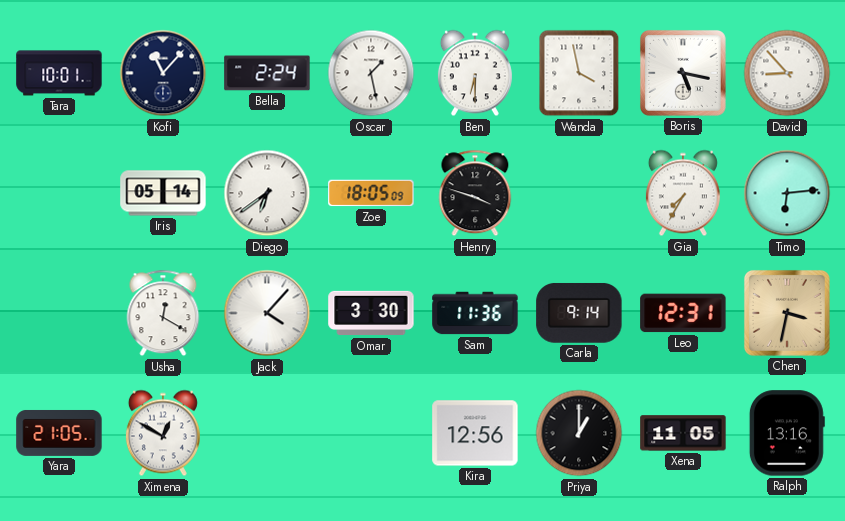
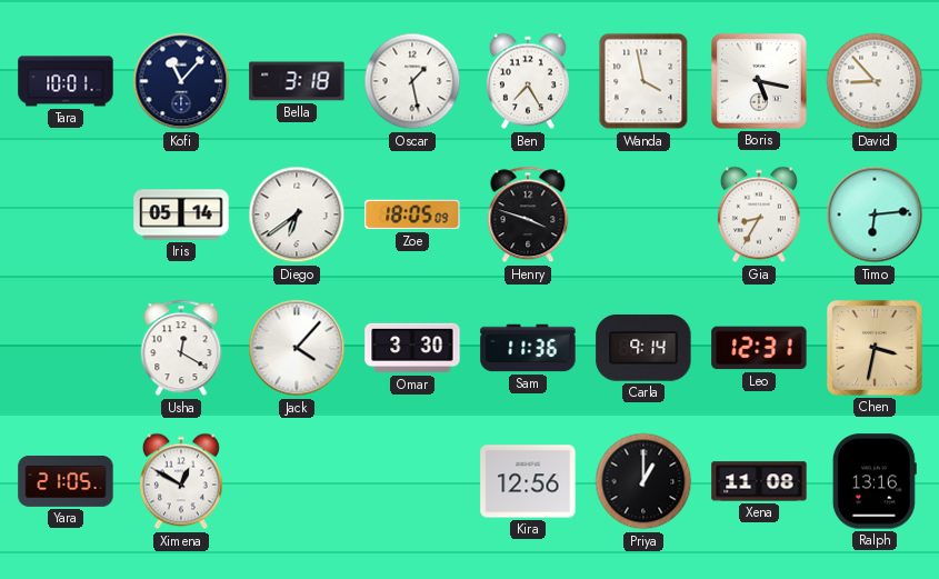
Bella: 2:24 -> 3:18 (297, 81)
Ben: 6:30 -> 7:25 (528, 81)
Gia: 7:35 -> 8:35 (759, 214)
Xena: 11:05 -> 11:08 (759, 481)
